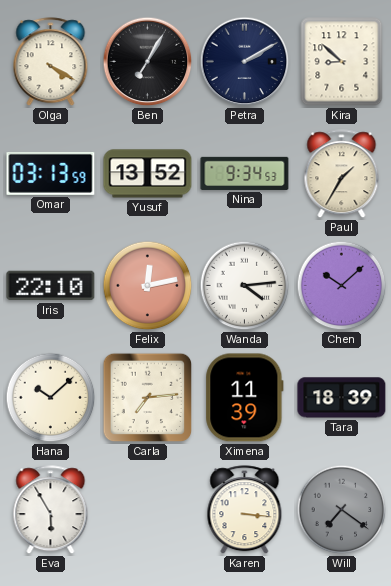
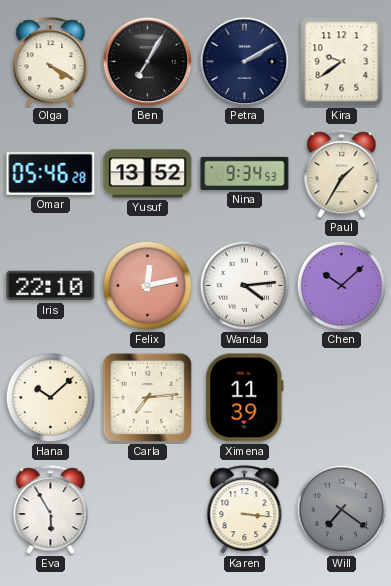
Kira: 8:52 -> 9:39 (342, 62)
Omar: 03:13 -> 05:46 (51, 173)
Tara: 18:39 -> none (342, 398)
